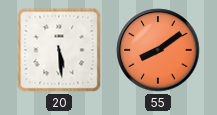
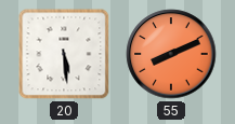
55: 8:09 -> 8:11 (171, 54)
